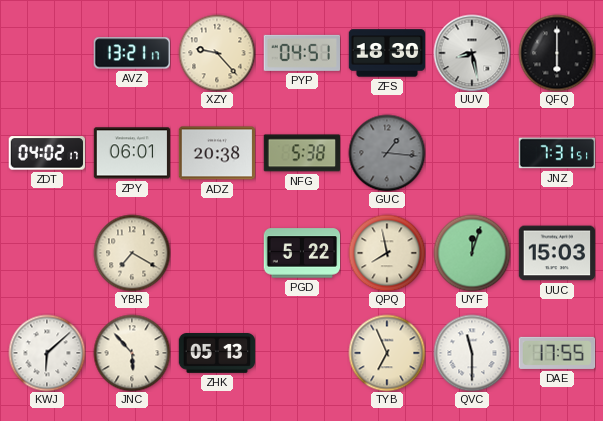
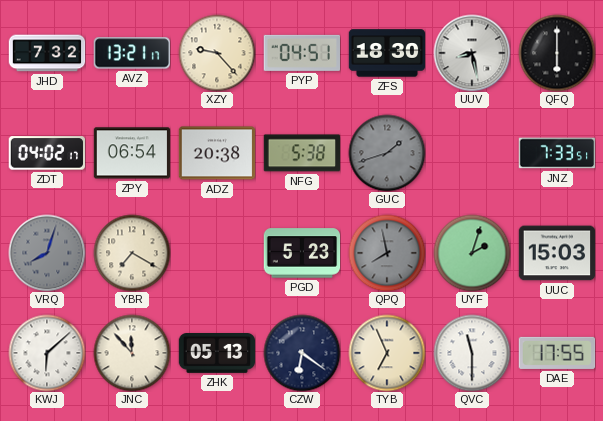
JHD: none -> 7:32 (47, 53)
ZPY: 06:01 -> 06:54 (132, 153)
GUC: 1:16 -> 1:42 (387, 153)
JNZ: 7:31 -> 7:33 (557, 153)
VRQ: none -> 8:03 (47, 253)
PGD: 5:22 -> 5:23 (302, 253)
QPQ dial: cream -> grey (387, 253)
UYF: 12:03 -> 2:03 (472, 253)
JNC: 5:53 -> 11:53 (132, 353)
CZW: none -> 6:21 (302, 353)
